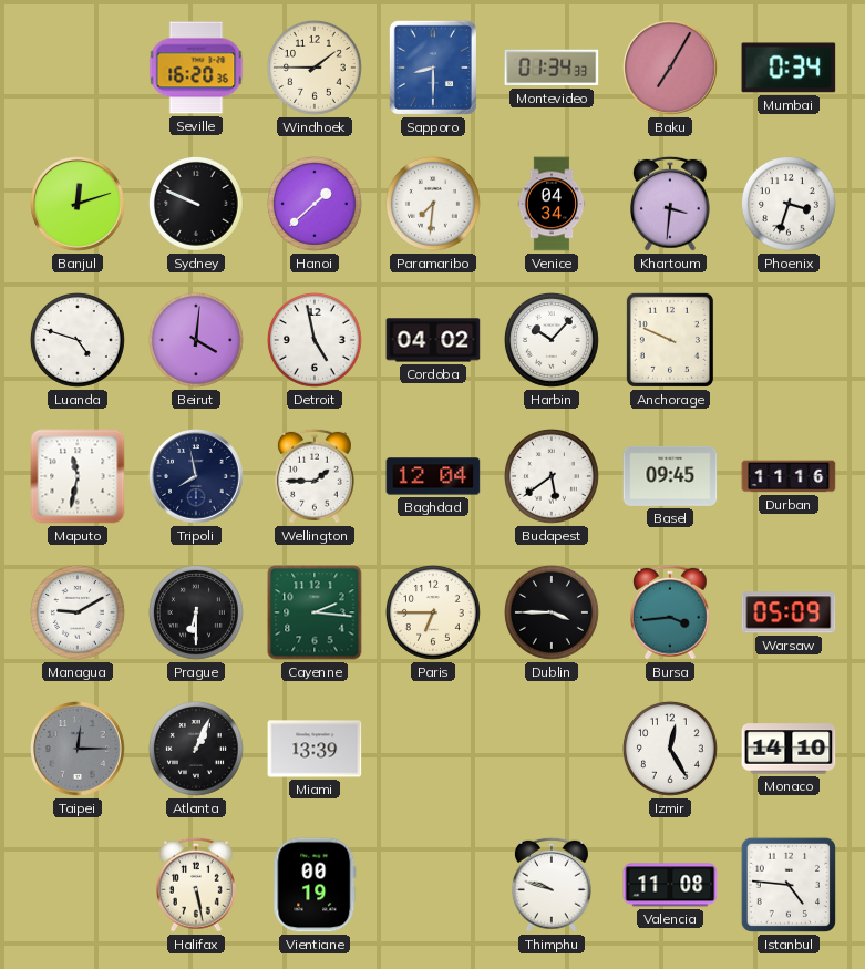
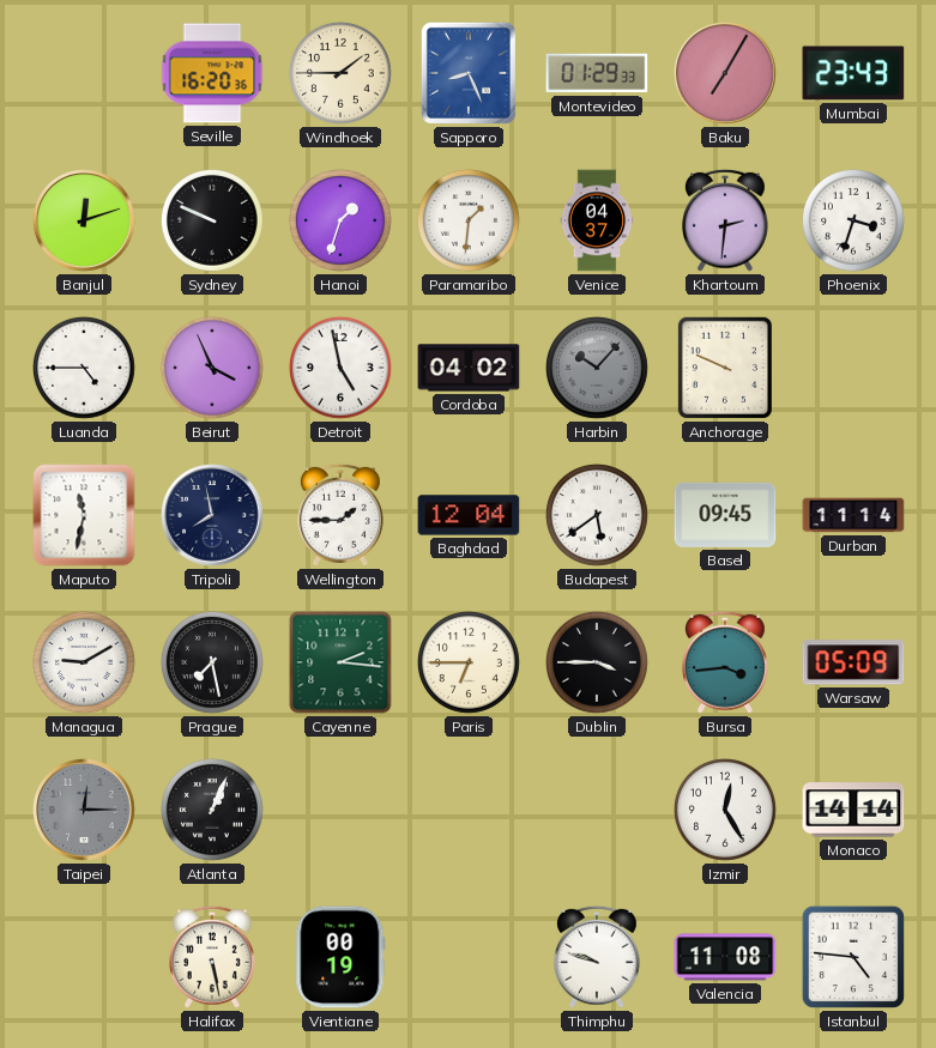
Sapporo: 8:30 -> 8:26 (469, 73)
Montevideo: 01:34 -> 01:29 (597, 73)
Mumbai: 0:34 -> 23:43 (853, 73)
Hanoi: 1:38 -> 1:33 (342, 222)
Paramaribo: 7:31 -> 1:31 (470, 222)
Venice: 04:34 -> 04:37 (597, 220)
Khartoum: 3:31 -> 2:31 (726, 220)
Luanda: 4:48 -> 4:45 (85, 369)
Beirut: 4:01 -> 3:56 (213, 369)
Harbin dial: white -> grey (598, 369)
Durban: 11:16 -> 11:14 (853, 515)
Prague: 6:30 -> 7:28 (213, 664)
Miami: 13:39 -> none (315, 749)
Monaco: 14:10 -> 14:14 (853, 810)
